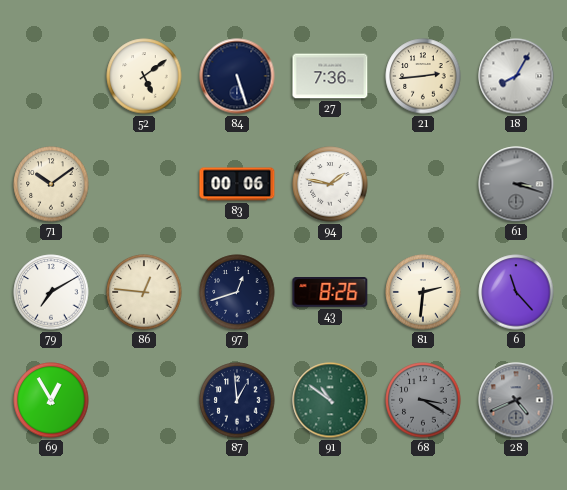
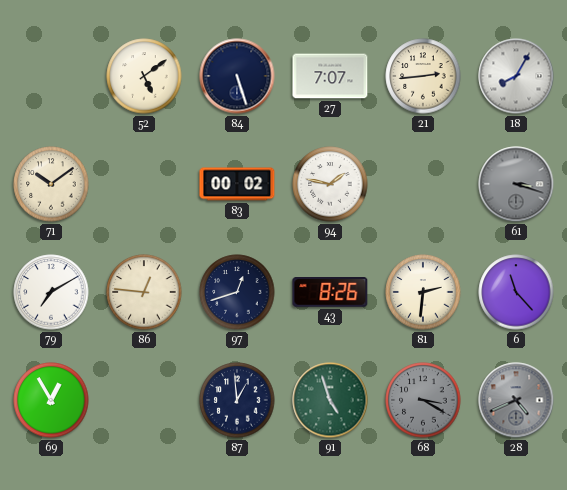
27: 7:36 -> 7:07 (330, 76)
83: 00:06 -> 00:02 (237, 184)
91: 10:51 -> 4:57 (330, 400)
